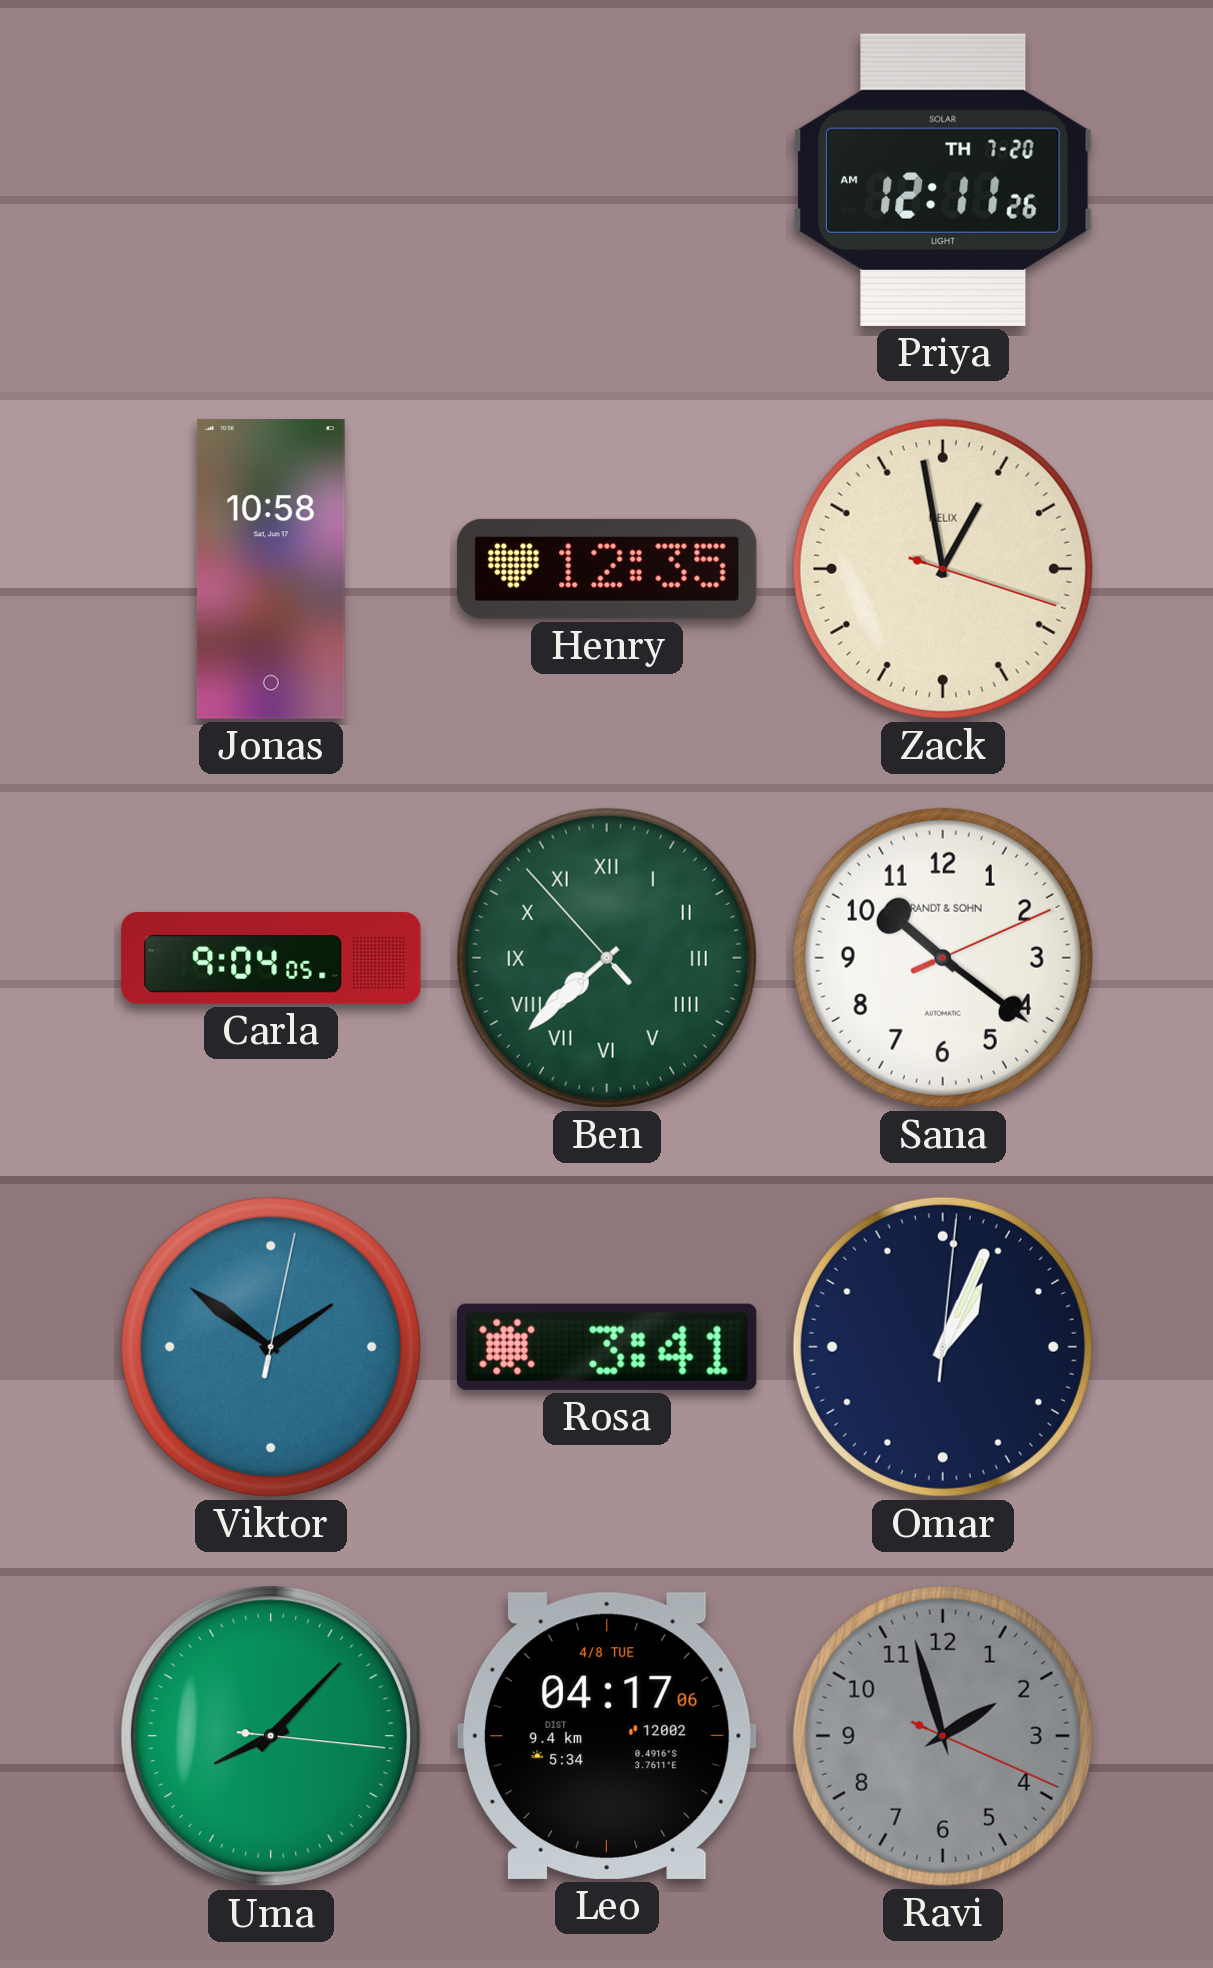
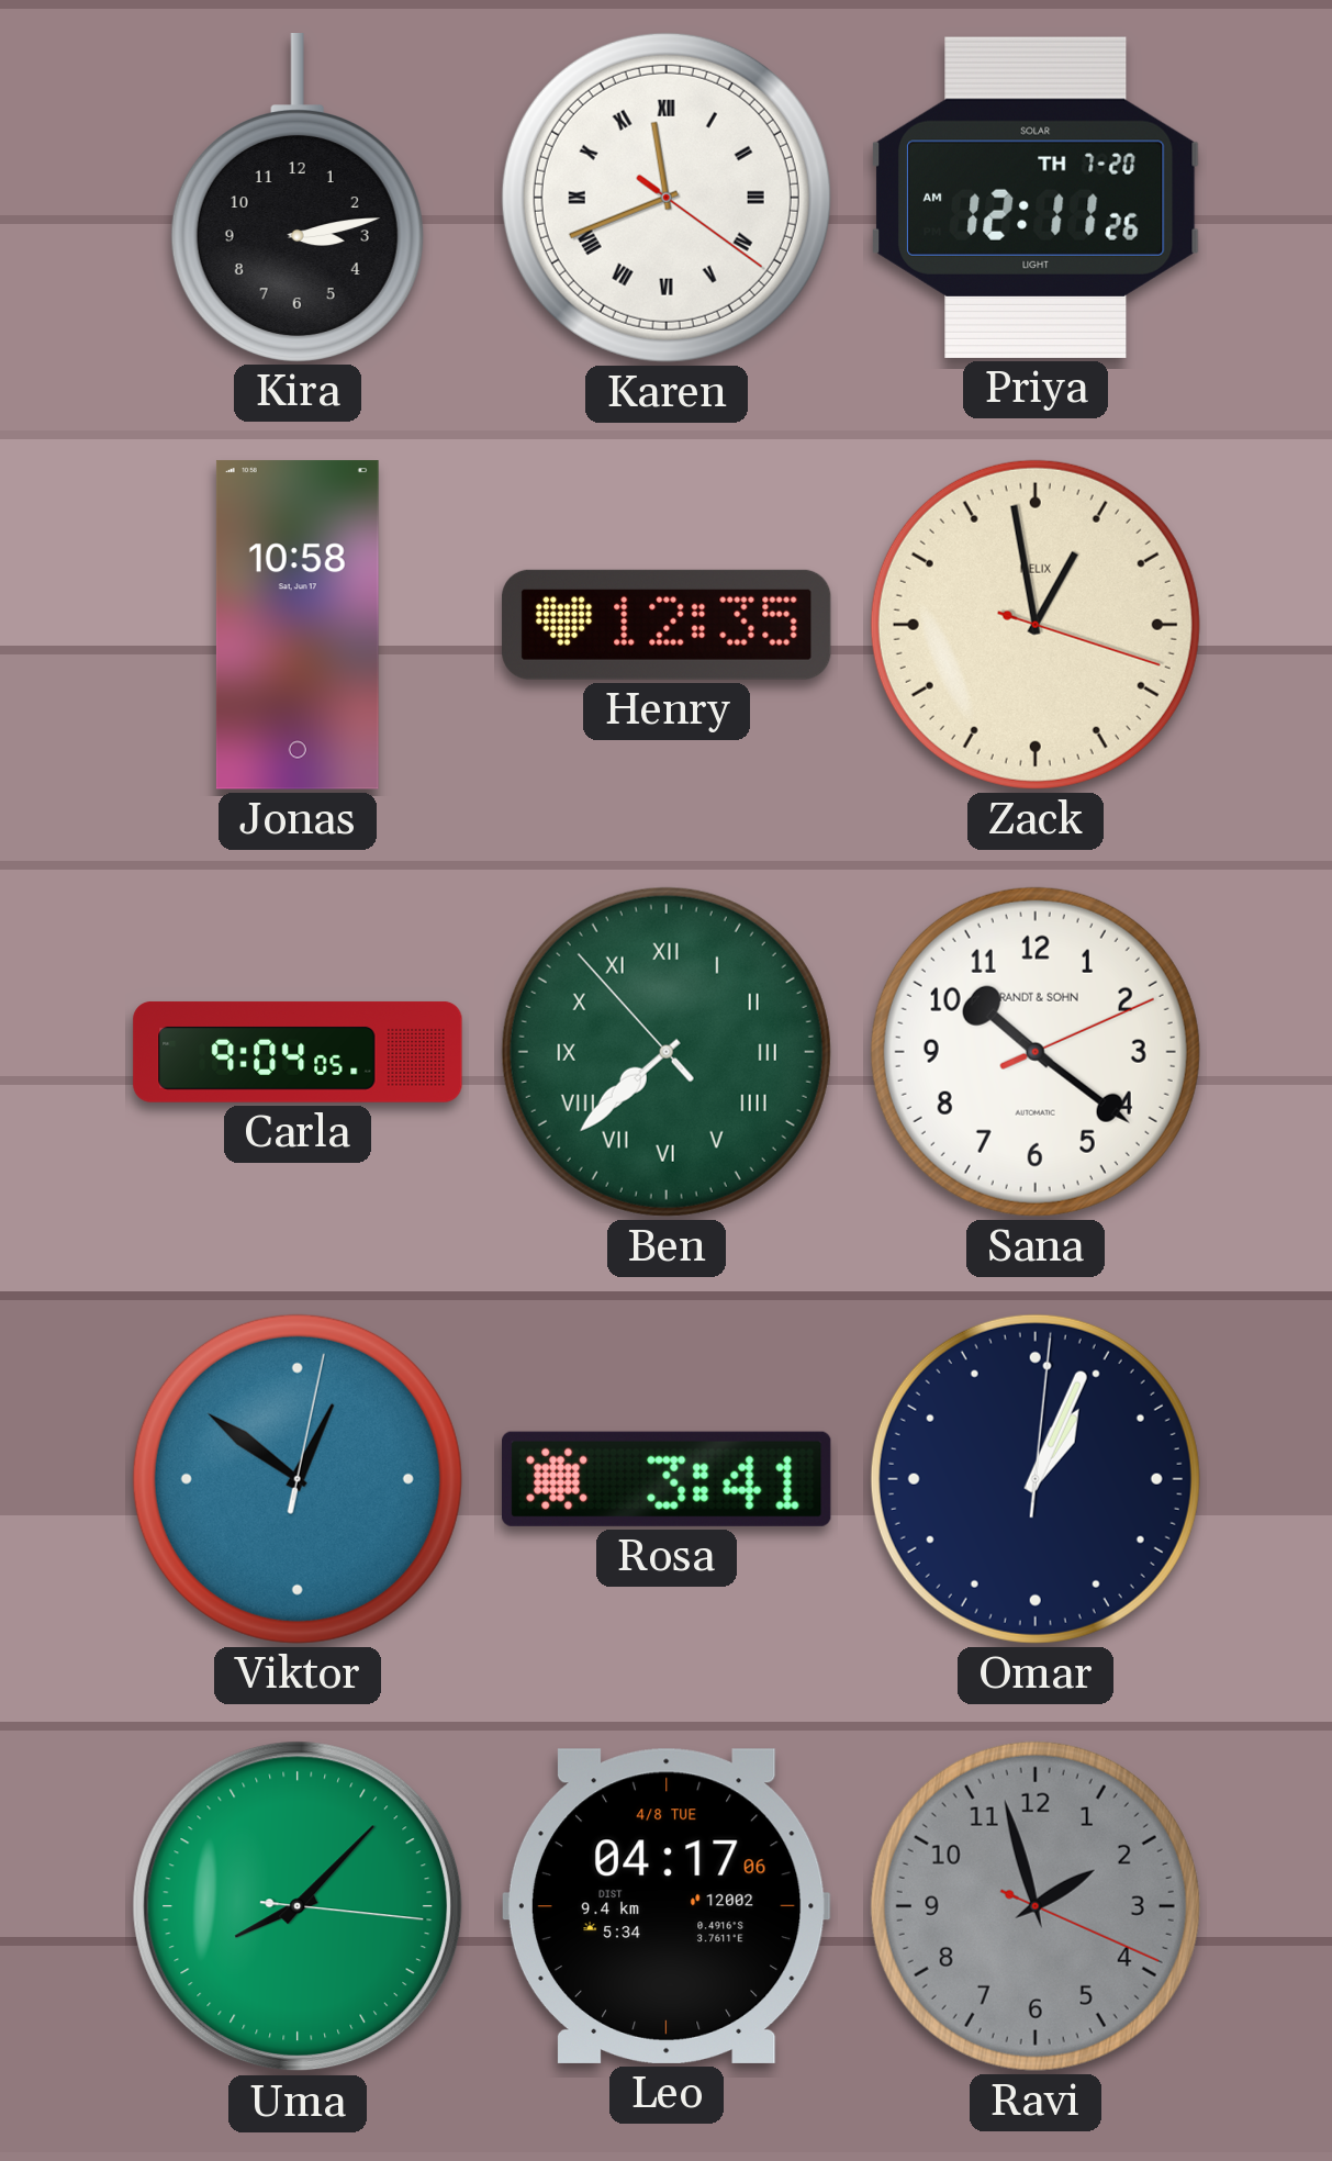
Kira: none -> 3:13 (298, 198)
Karen: none -> 11:41 (667, 198)
Viktor: 1:51 -> 12:51 (298, 1479)
